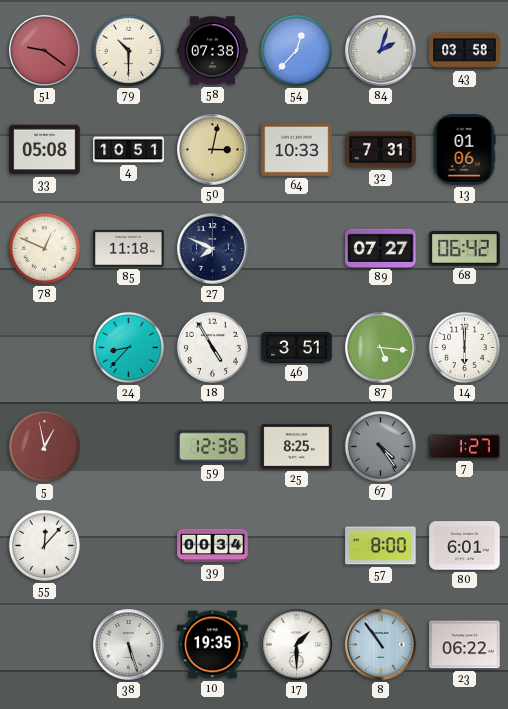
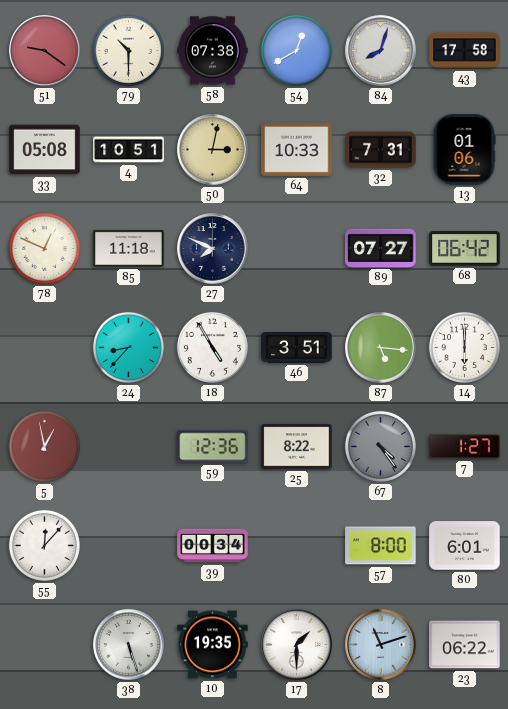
54: 12:37 -> 12:40 (296, 50)
84: 2:03 -> 8:03 (381, 51)
43: 03:58 -> 17:58 (465, 51)
25: 8:25 -> 8:22 (297, 447)
8: 10:54 -> 11:12 (381, 645)
